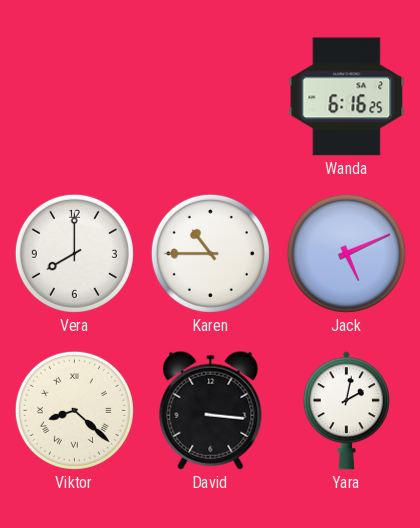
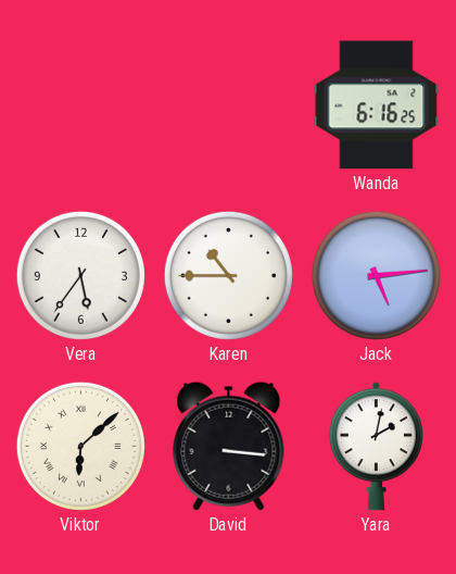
Vera: 8:00 -> 5:36 (80, 275)
Jack: 5:11 -> 5:14 (376, 275)
Viktor: 8:22 -> 6:08 (80, 446)
